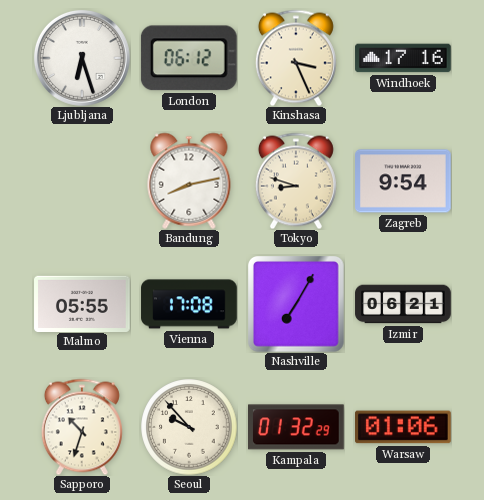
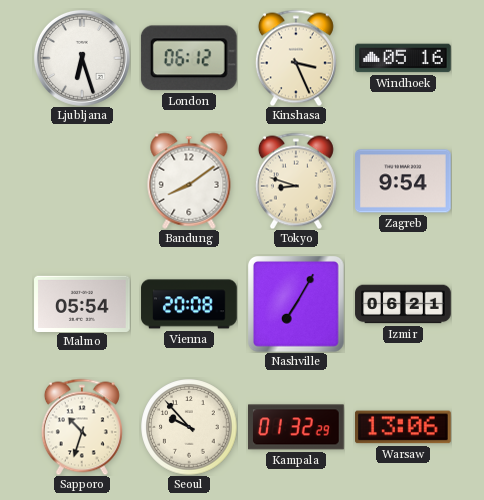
Windhoek: 17:16 -> 05:16 (403, 58)
Bandung: 8:13 -> 8:09 (189, 181)
Malmo: 05:55 -> 05:54 (82, 303)
Vienna: 17:08 -> 20:08 (189, 304)
Warsaw: 01:06 -> 13:06 (404, 427)
